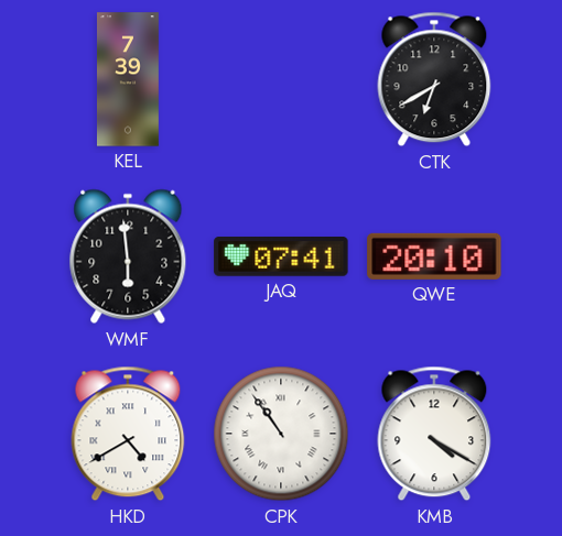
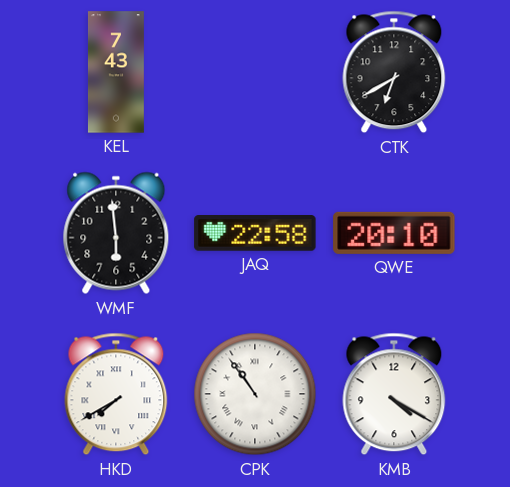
KEL: 7:39 -> 7:43 (116, 72)
JAQ: 07:41 -> 22:58 (255, 234)
HKD: 4:40 -> 7:40 (116, 394)
